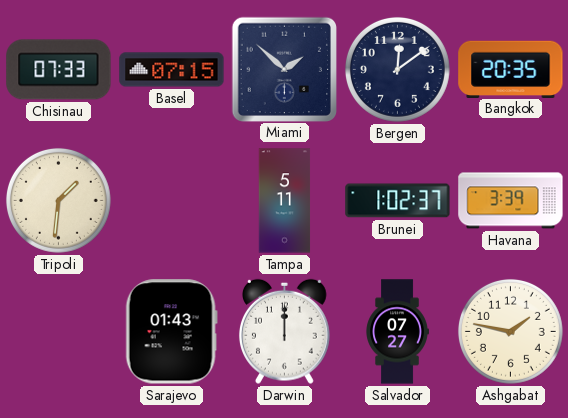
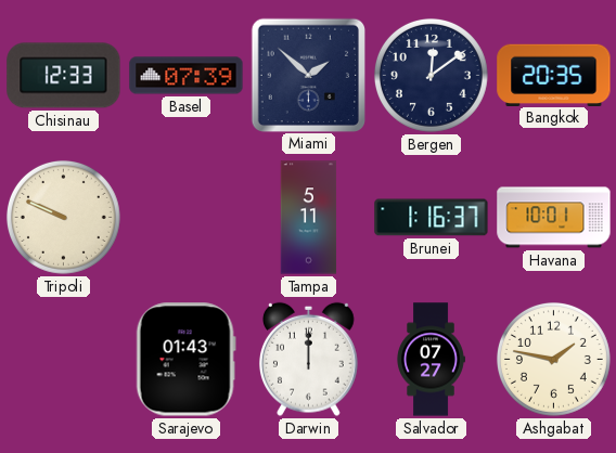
Chisinau: 07:33 -> 12:33 (64, 76)
Basel: 07:15 -> 07:39 (187, 76)
Tripoli: 1:31 -> 9:49 (63, 217)
Brunei: 1:02 -> 1:16 (432, 218)
Havana: 3:39 -> 10:01 (554, 218)
